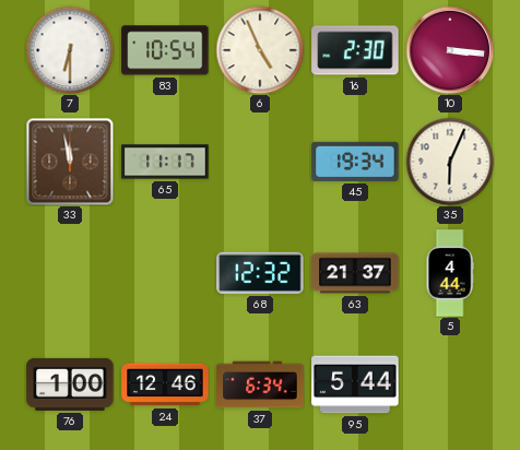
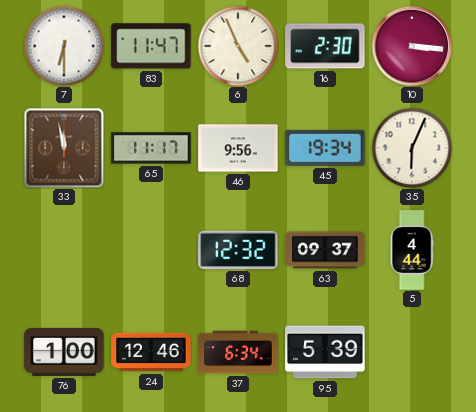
83: 10:54 -> 11:47 (151, 46)
46: none -> 9:56 (238, 148)
63: 21:37 -> 09:37 (325, 250)
95: 5:44 -> 5:39 (325, 352)
